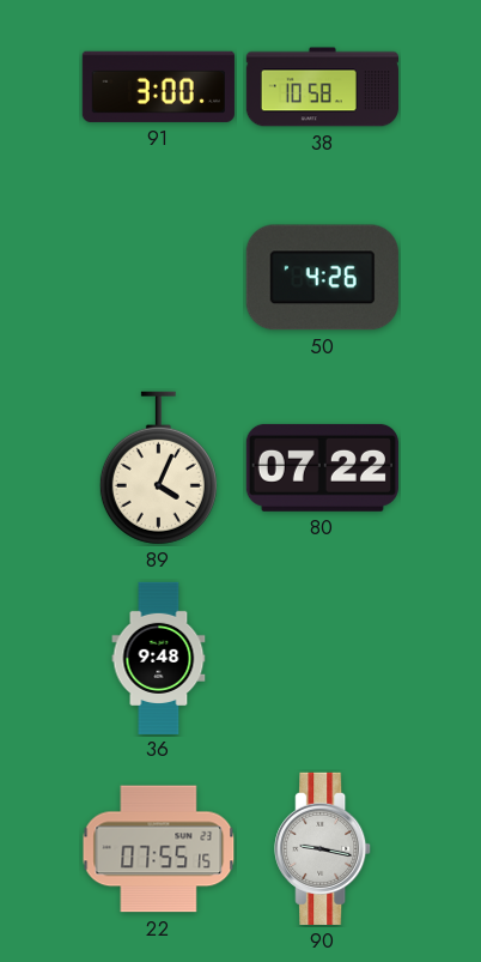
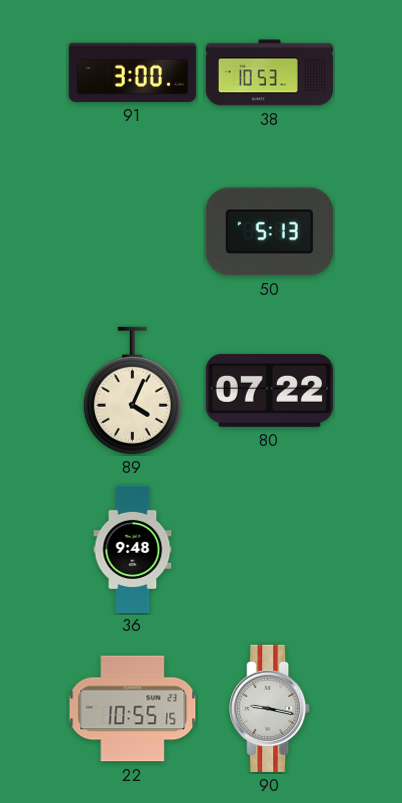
38: 10:58 -> 10:53 (269, 73)
50: 4:26 -> 5:13 (269, 232)
22: 07:55 -> 10:55 (133, 709)
